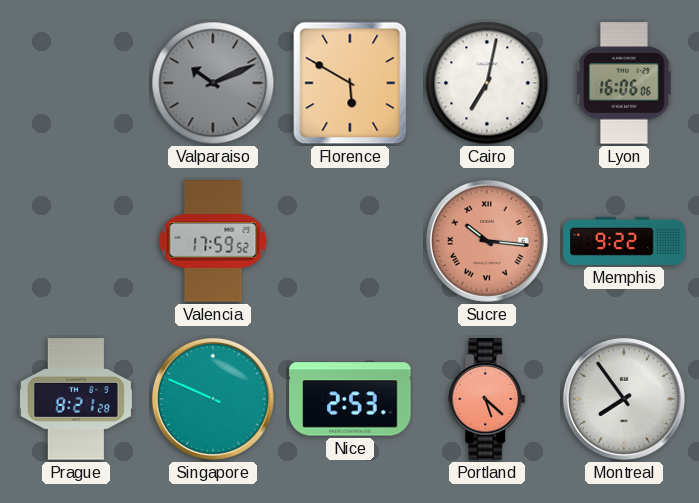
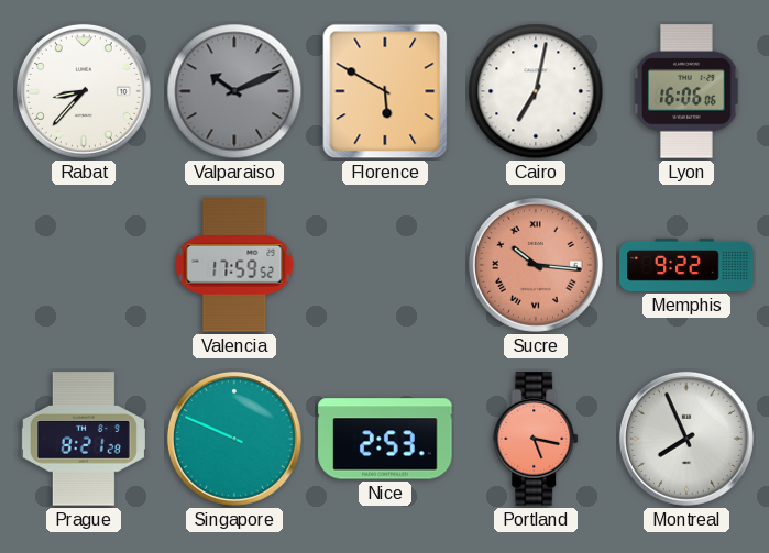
Rabat: none -> 8:37 (84, 91)
Portland: 5:22 -> 5:17 (537, 439)
Montreal: 7:54 -> 7:56 (686, 439)
